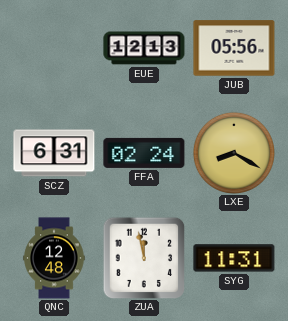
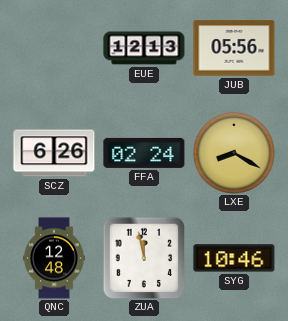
SCZ: 6:31 -> 6:26 (54, 153)
SYG: 11:31 -> 10:46 (234, 258)
